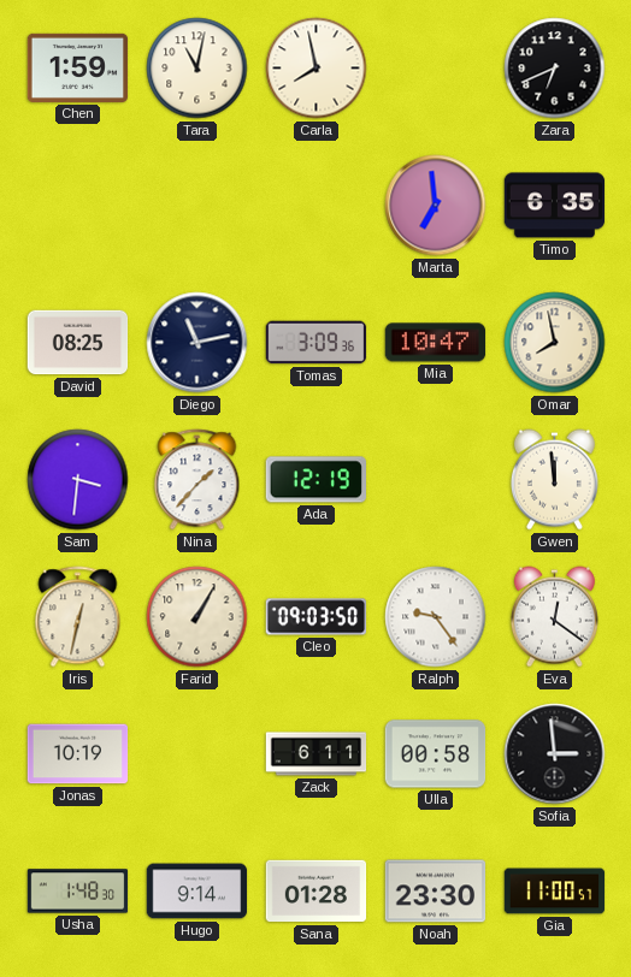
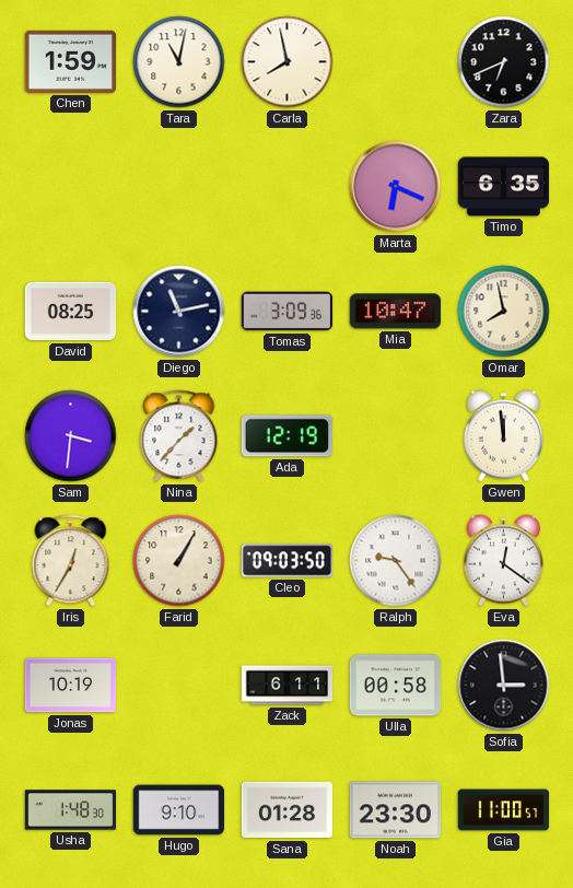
Marta: 6:59 -> 6:19 (396, 187)
Iris: 12:32 -> 12:35 (71, 561)
Hugo: 9:14 -> 9:10 (179, 810)
